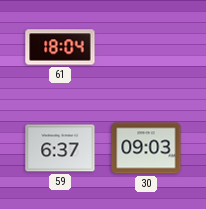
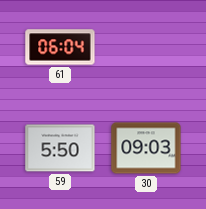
61: 18:04 -> 06:04 (60, 47)
59: 6:37 -> 5:50 (60, 148)
